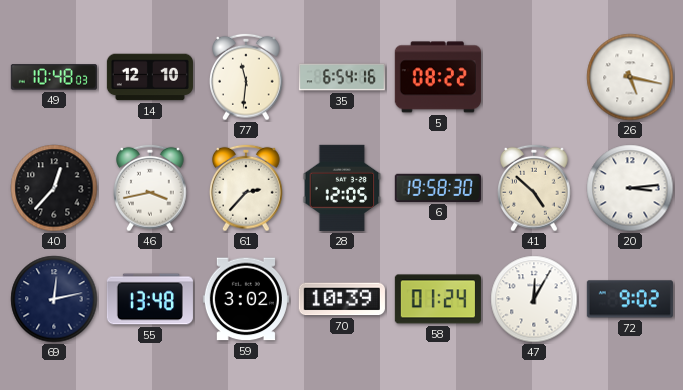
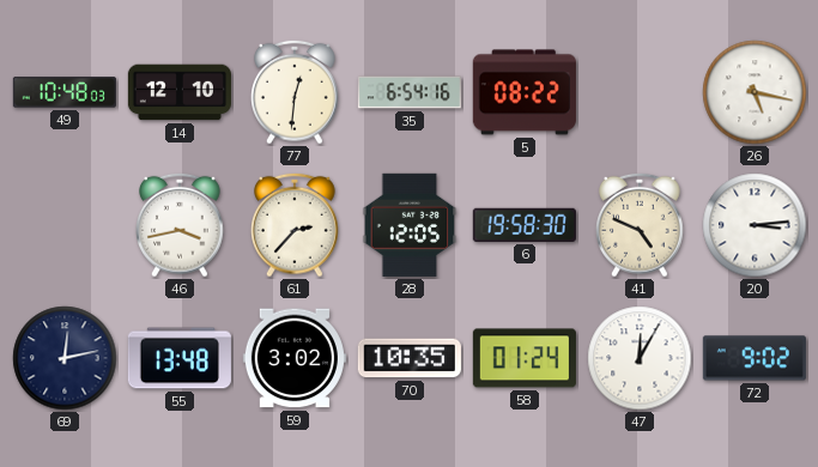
77: 11:31 -> 12:31 (296, 92)
40: 12:37 -> none (54, 188)
41: 4:52 -> 4:49 (641, 225)
70: 10:39 -> 10:35 (410, 358)
